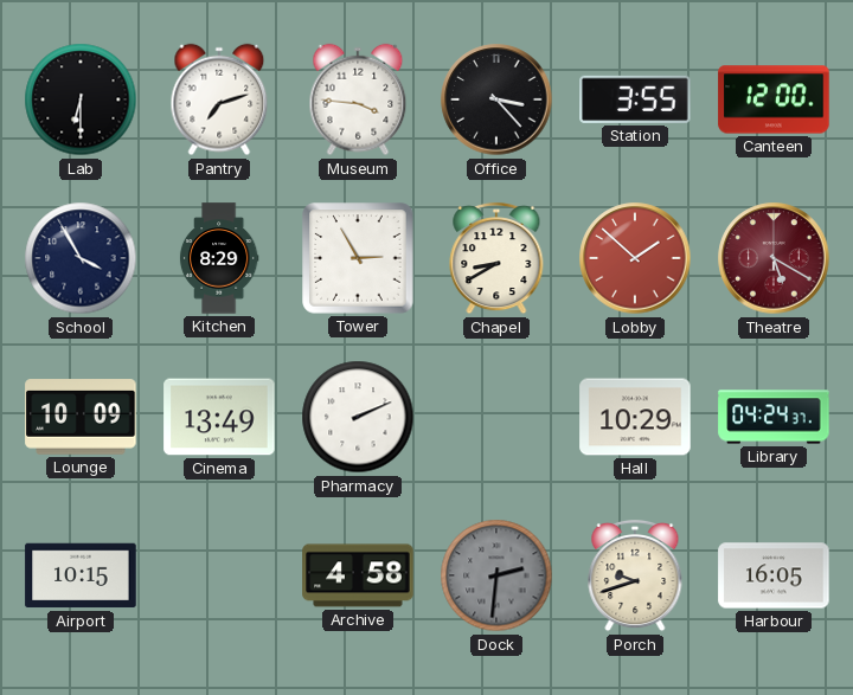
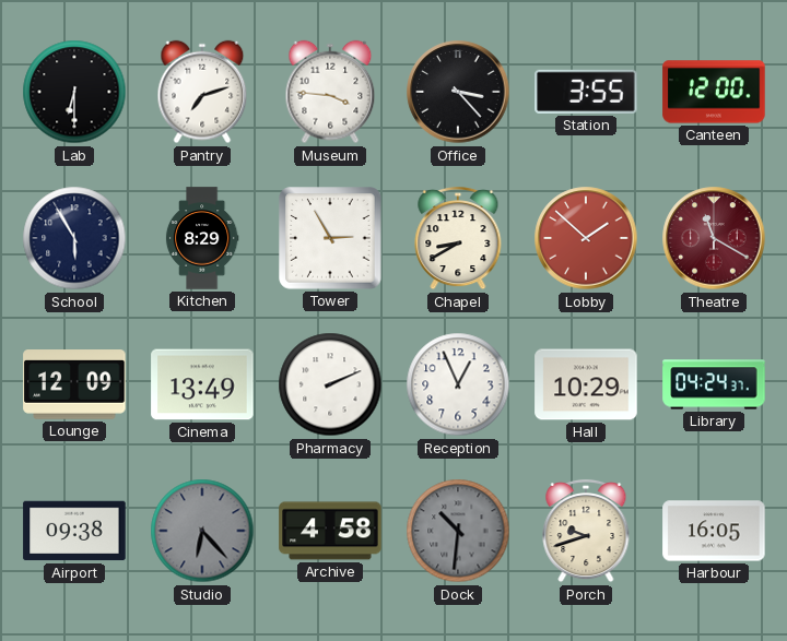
School: 3:55 -> 5:55 (74, 238)
Theatre: 5:20 -> 11:20 (714, 238)
Lounge: 10:09 -> 12:09 (74, 384)
Reception: none -> 12:56 (458, 384)
Airport: 10:15 -> 09:38 (74, 531)
Studio: none -> 6:23 (202, 531)
Dock: 2:31 -> 10:31 (458, 531)
